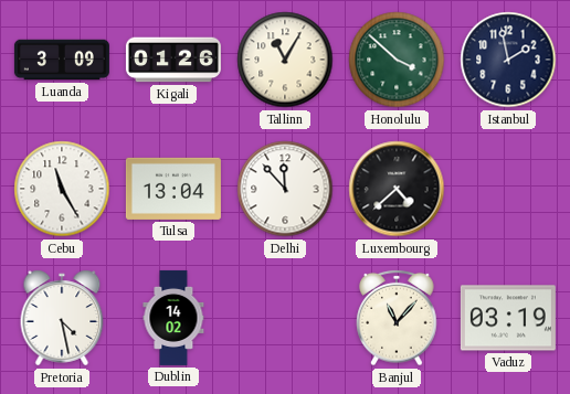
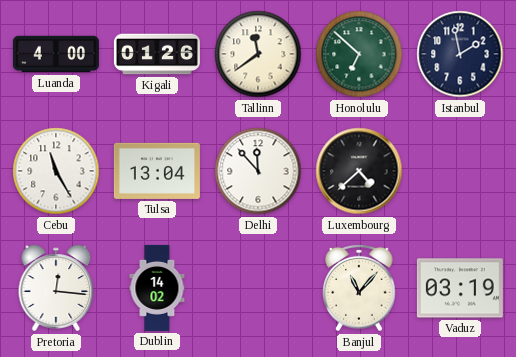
Luanda: 3:09 -> 4:00 (56, 54)
Tallinn: 11:05 -> 11:39 (258, 54)
Honolulu: 3:52 -> 6:52 (359, 54)
Pretoria: 4:28 -> 12:16 (56, 288)
